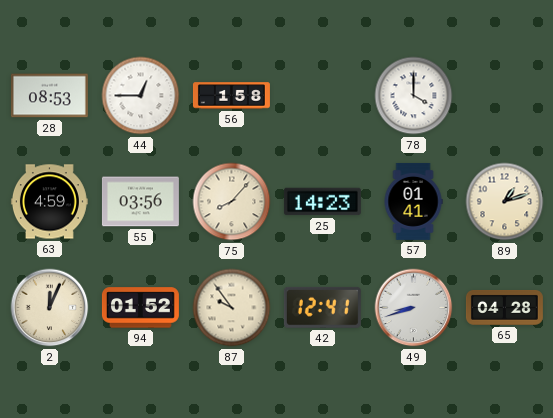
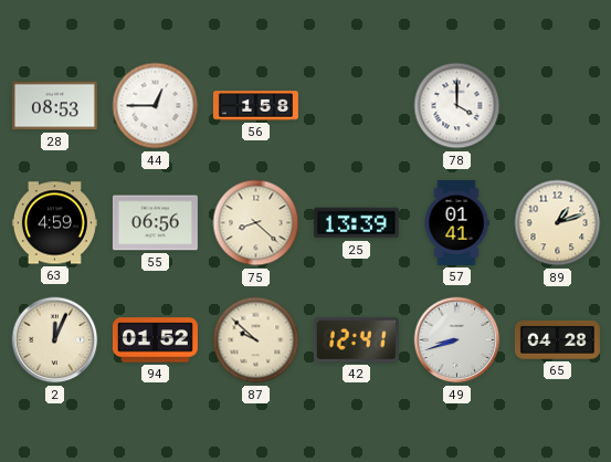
55: 03:56 -> 06:56 (155, 223)
75: 8:07 -> 8:22 (256, 223)
25: 14:23 -> 13:39 (356, 223)
87: 9:54 -> 9:52 (256, 340)
